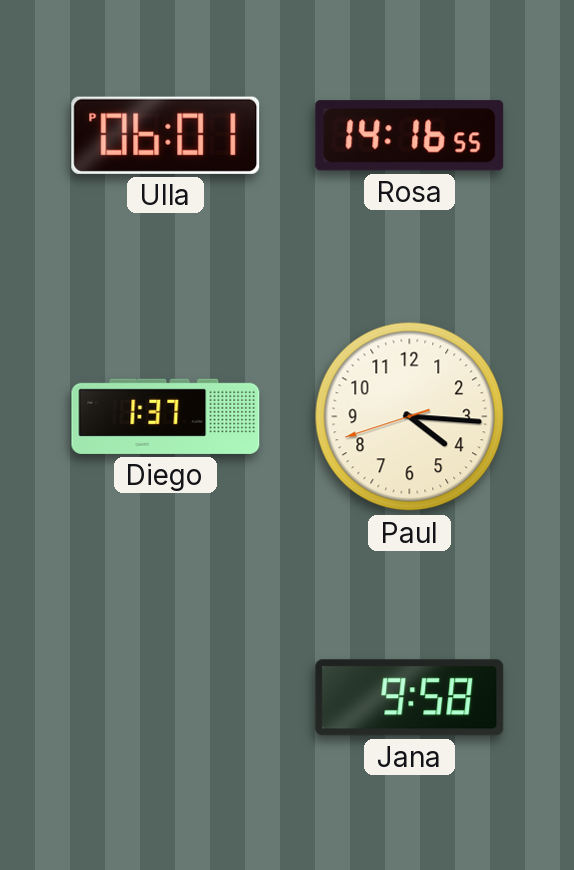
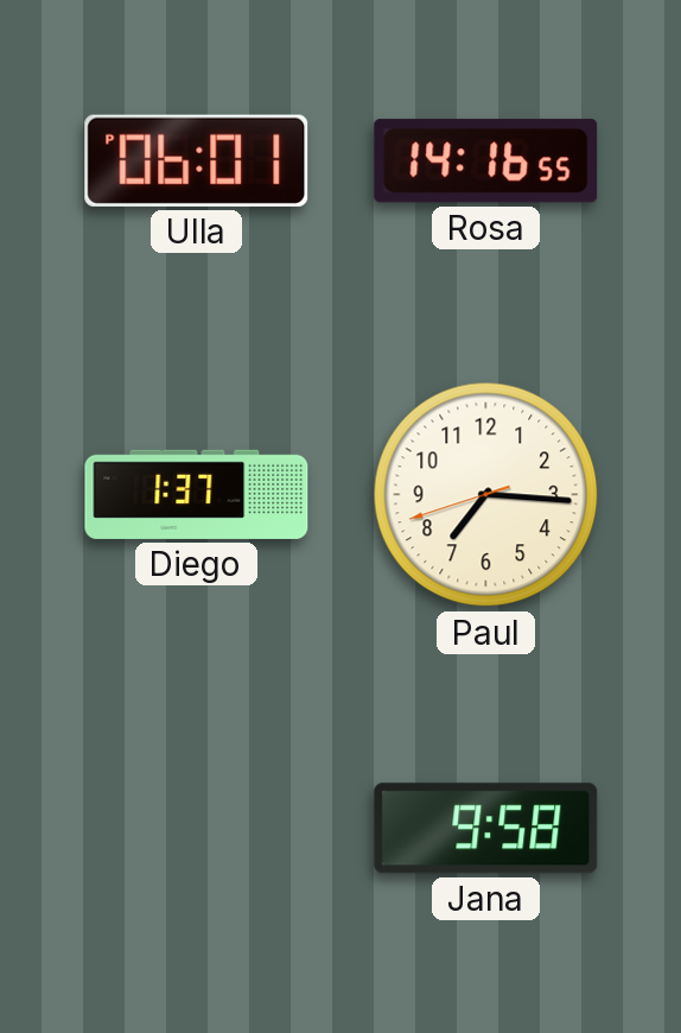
Paul: 4:15 -> 7:15 (486, 495)
